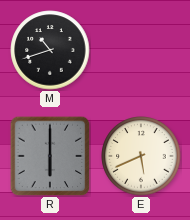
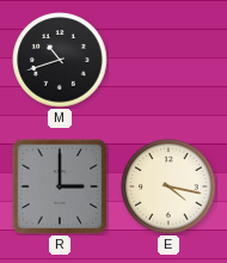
R: 6:00 -> 3:00 (60, 186)
E: 5:41 -> 4:17 (168, 186)
